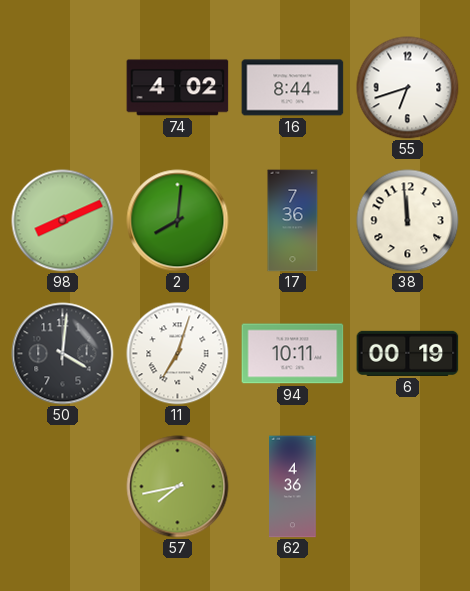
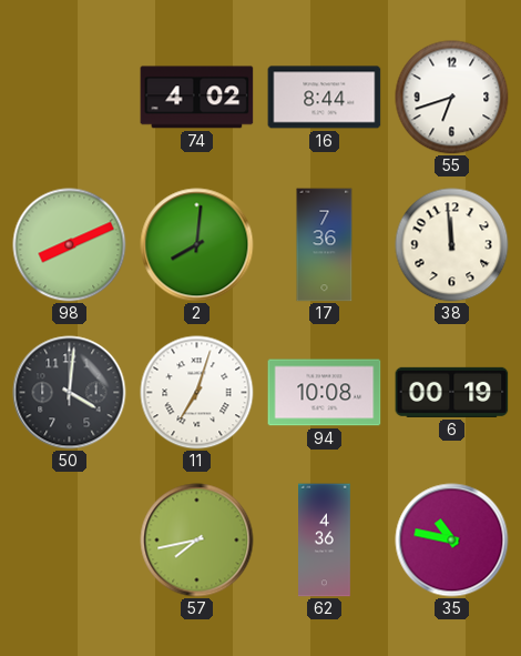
94: 10:11 -> 10:08 (325, 393)
35: none -> 10:47 (452, 541)
